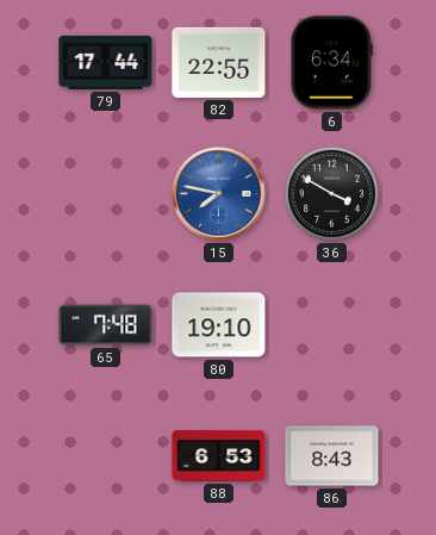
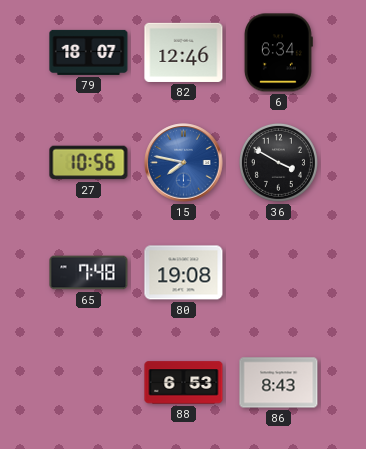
79: 17:44 -> 18:07 (89, 52)
82: 22:55 -> 12:46 (184, 52)
27: none -> 10:56 (89, 163)
80: 19:10 -> 19:08 (184, 273)
